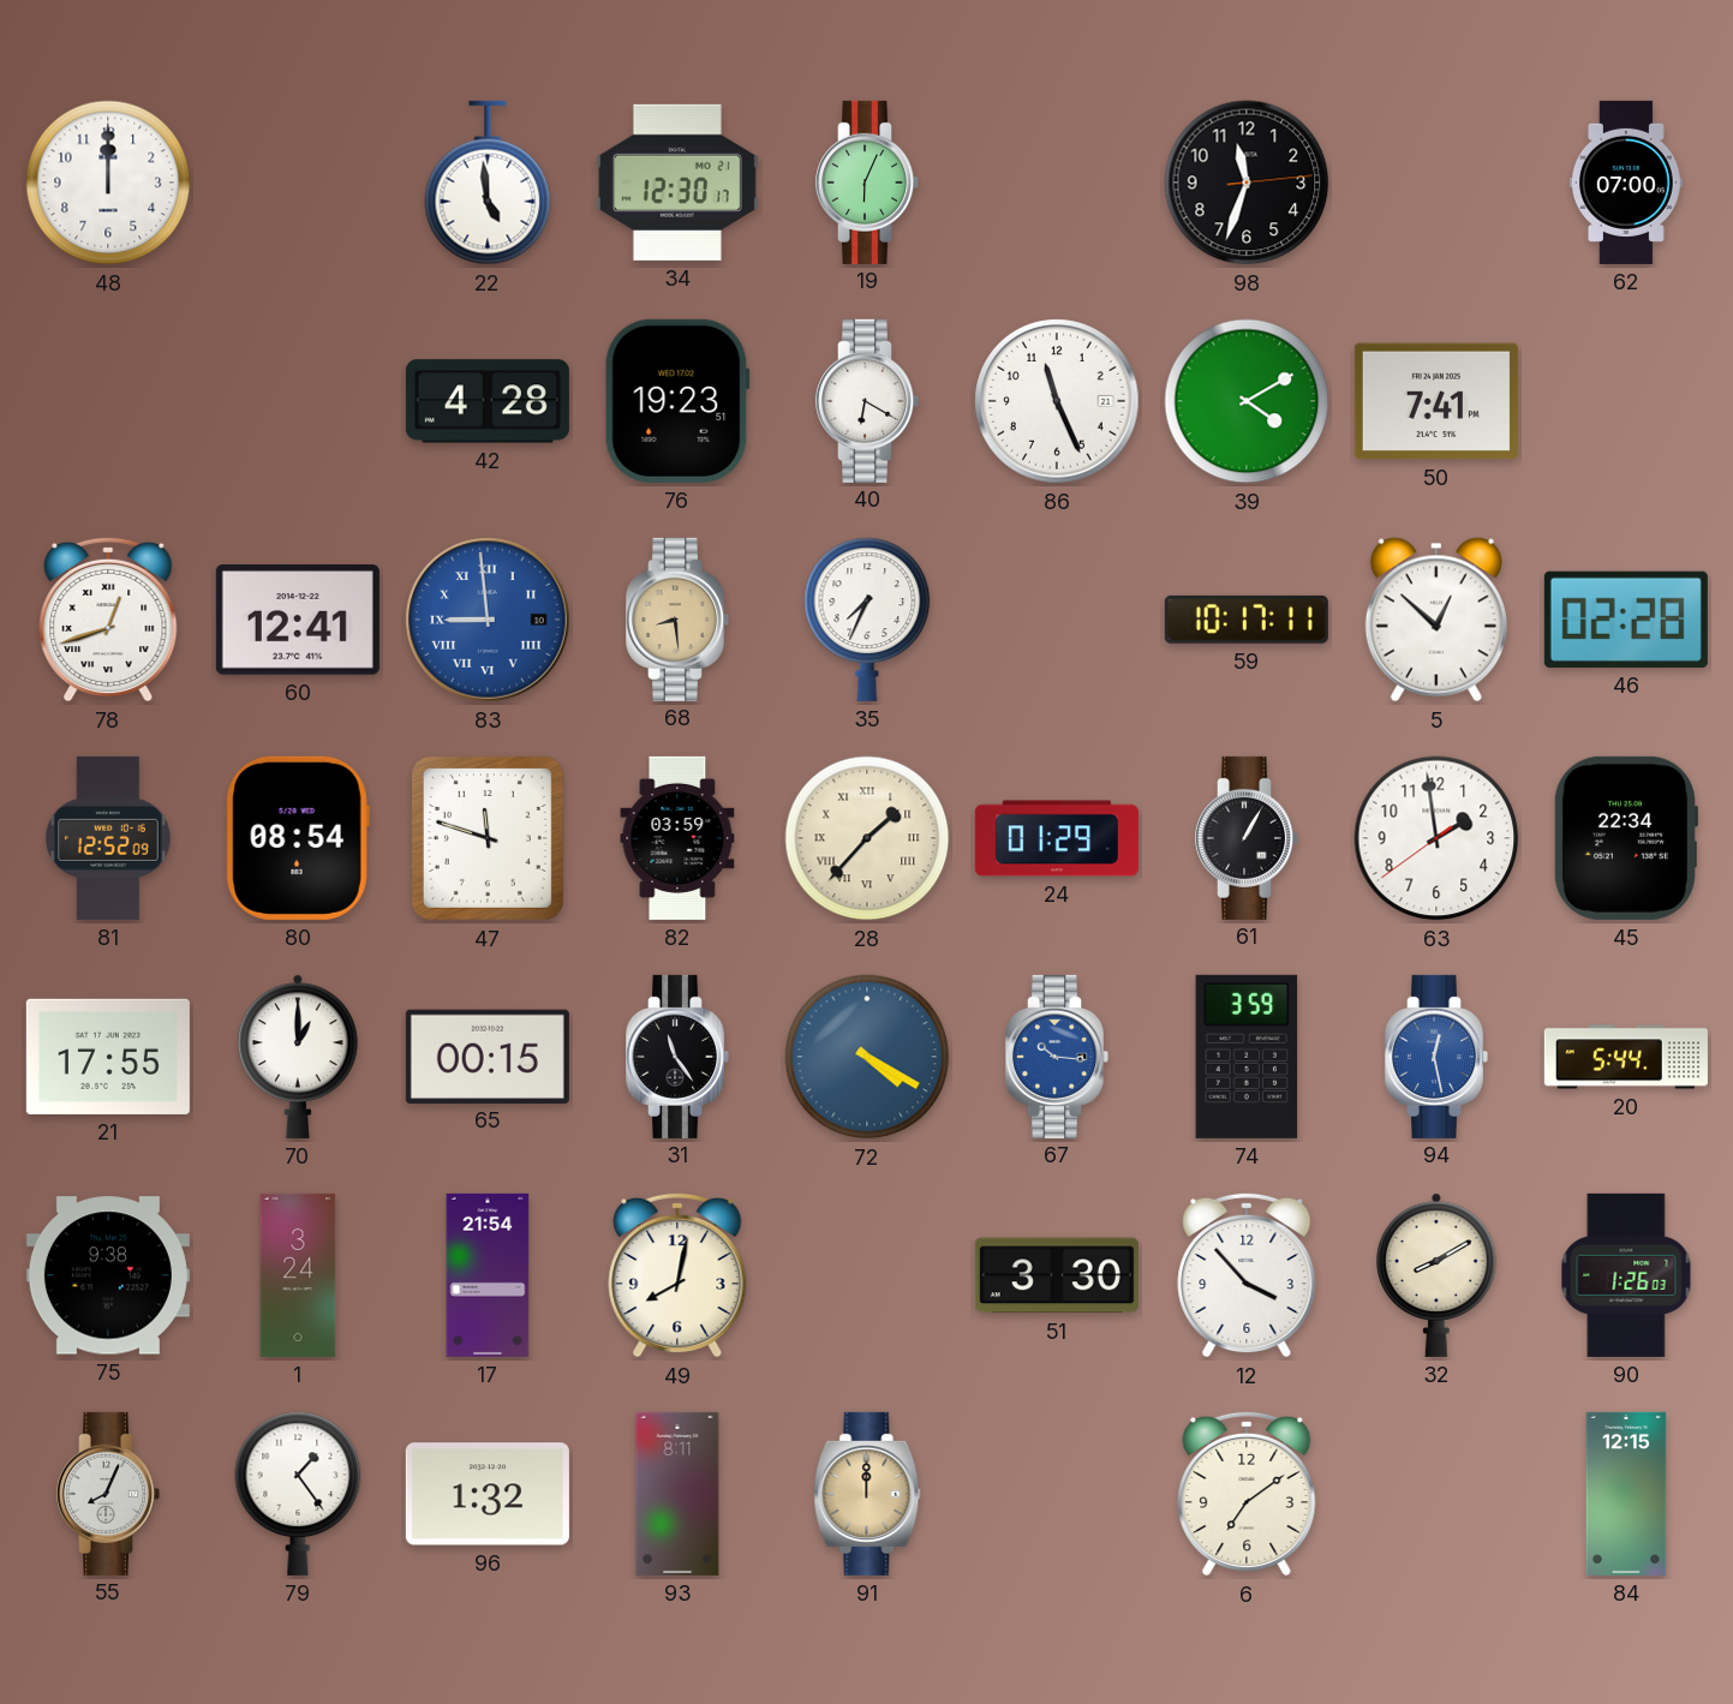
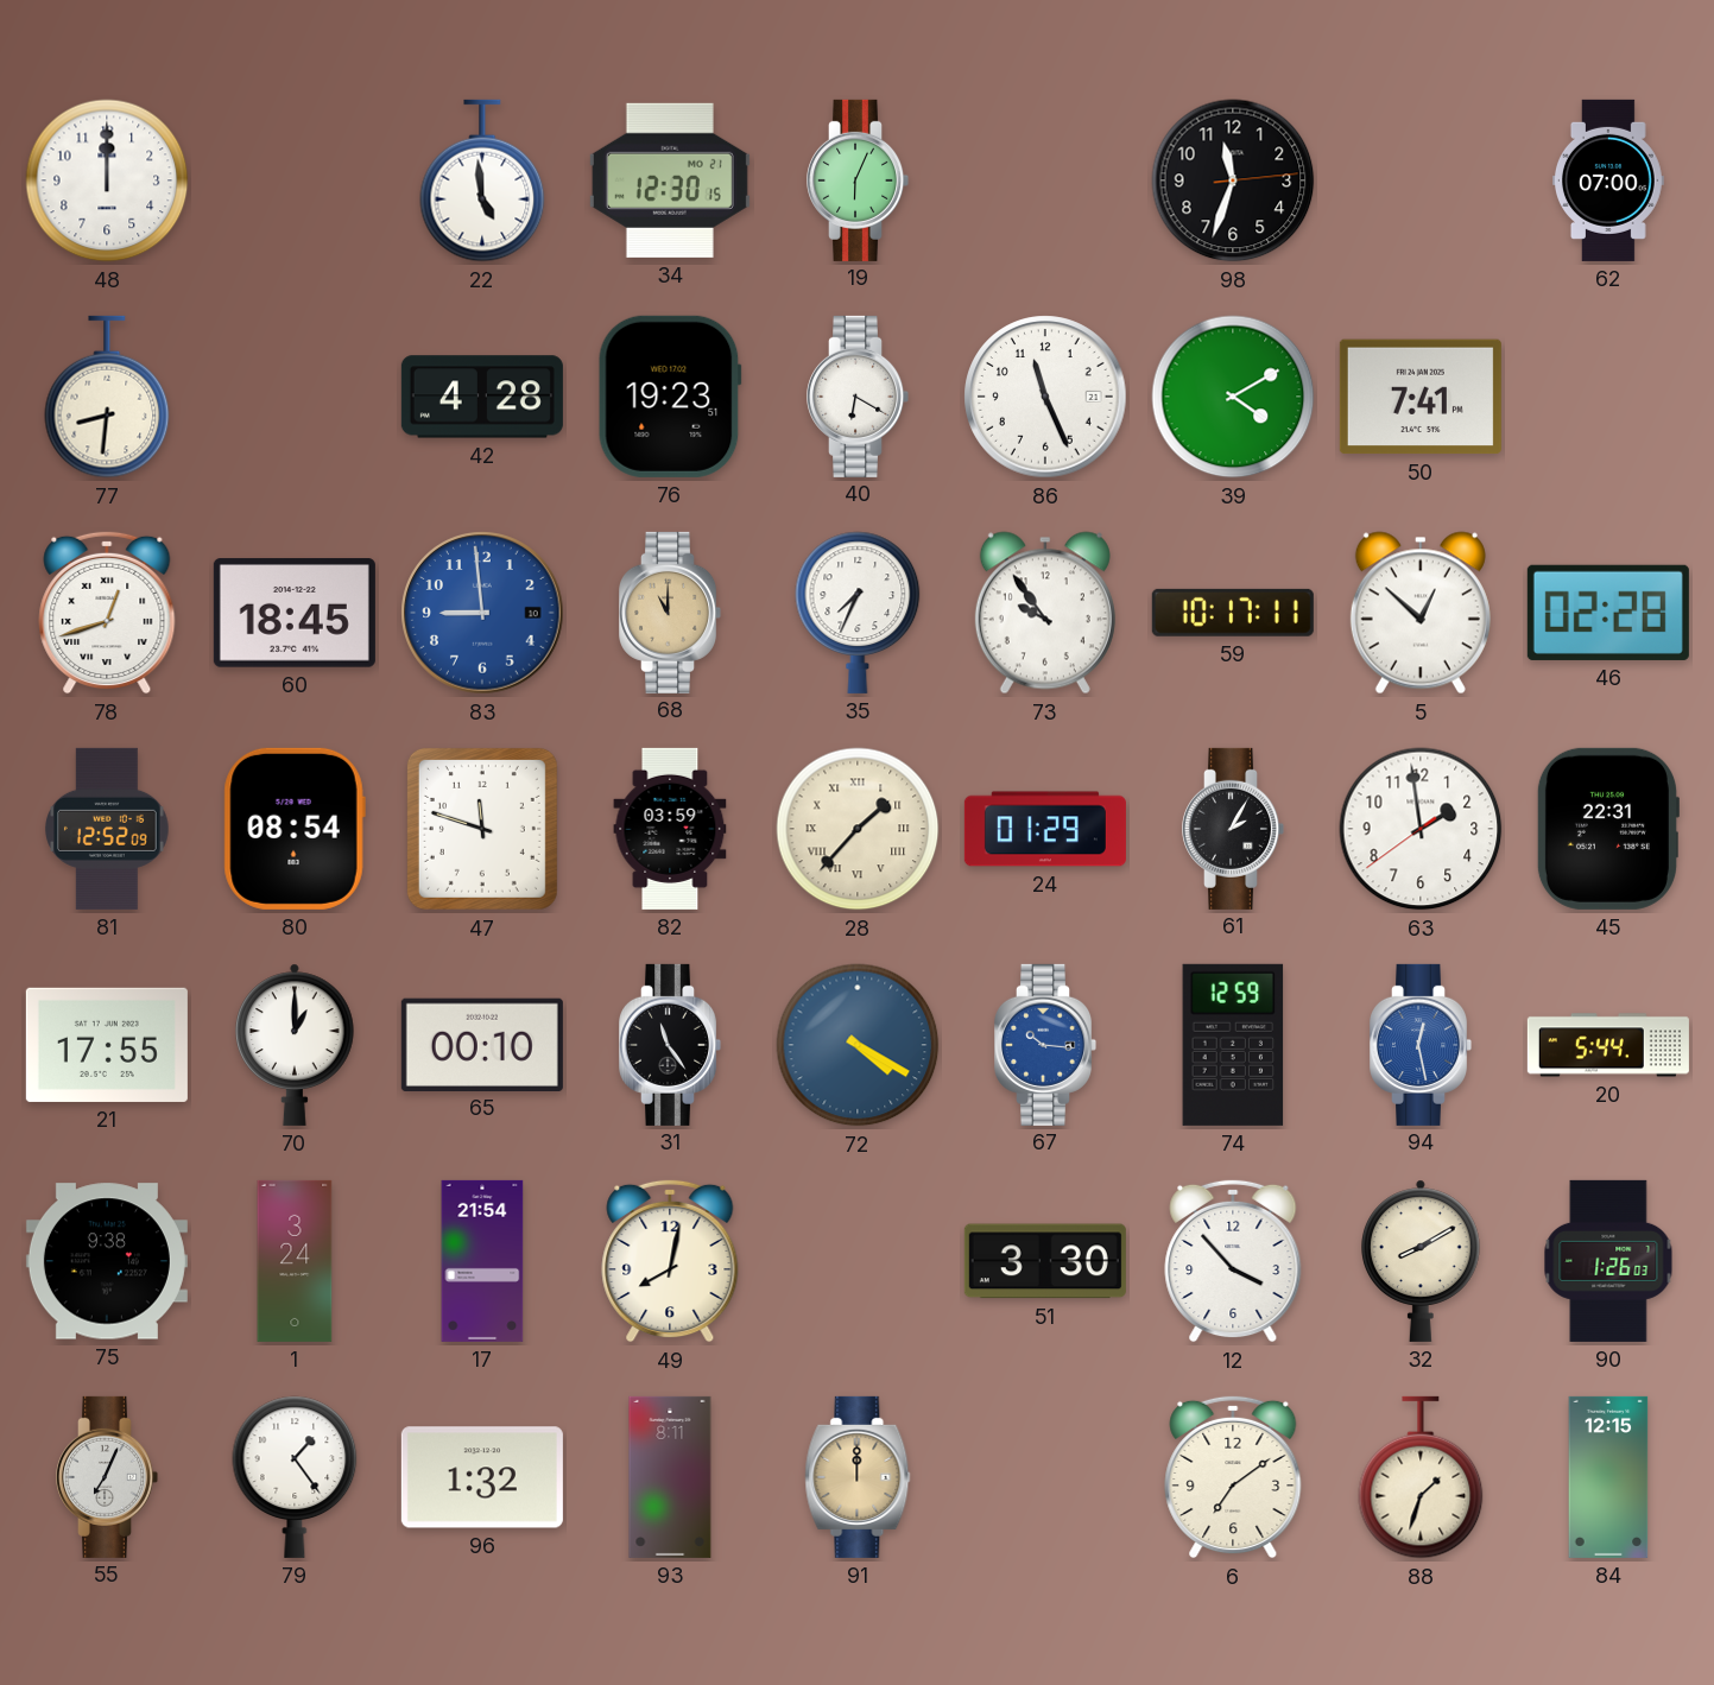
34: 12:30:17 -> 12:30:15 (670, 180)
77: none -> 8:31 (107, 397)
60: 12:41 -> 18:45 (295, 613)
83 numerals: Roman -> Arabic (482, 613)
68: 8:29 -> 11:00 (671, 613)
73: none -> 9:54 (1045, 613)
61: 1:05 -> 2:05 (1234, 829)
45: 22:34 -> 22:31 (1607, 829)
65: 00:15 -> 00:10 (482, 1044)
74: 3:59 -> 12:59 (1233, 1045)
55: 8:04 -> 7:04 (108, 1477)
88: none -> 1:33 (1421, 1477)
